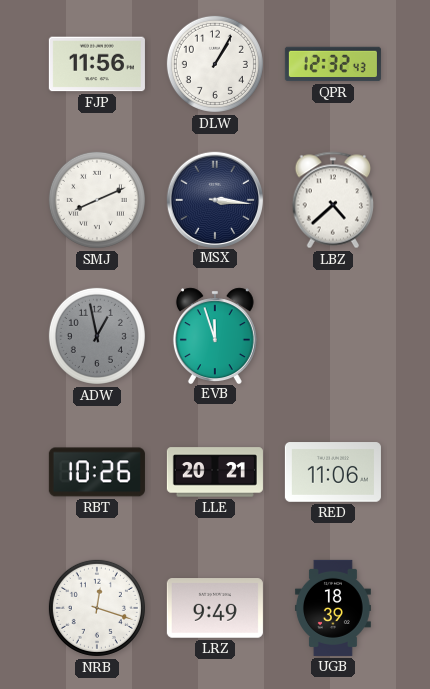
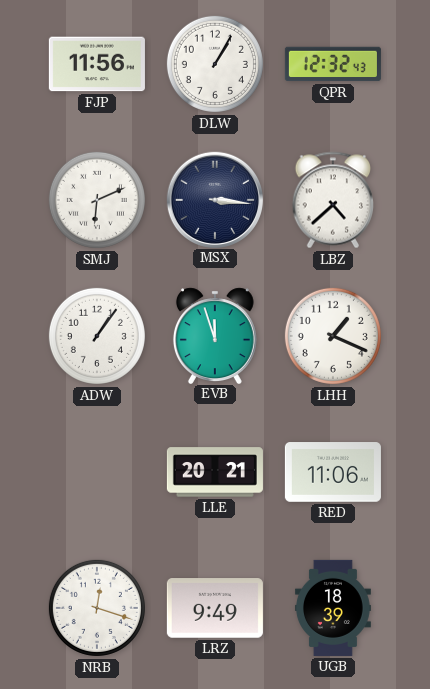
SMJ: 8:11 -> 6:11 (97, 200)
ADW: 12:58 -> 1:06 (97, 336)
ADW dial: grey -> white (97, 336)
LHH: none -> 1:19 (333, 336)
RBT: 10:26 -> none (97, 472)
